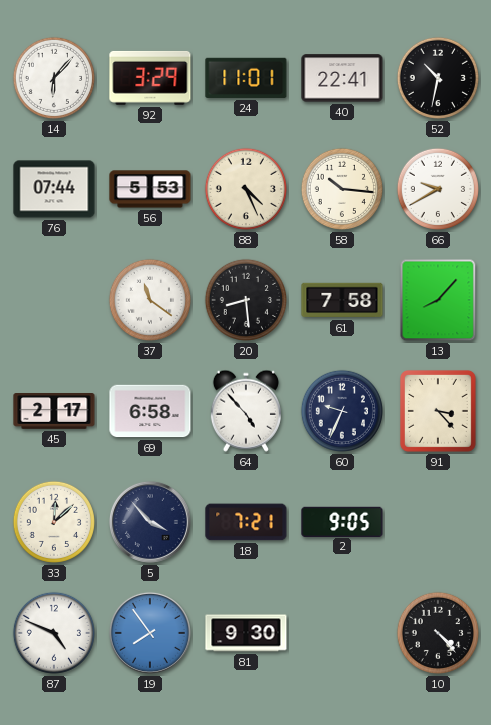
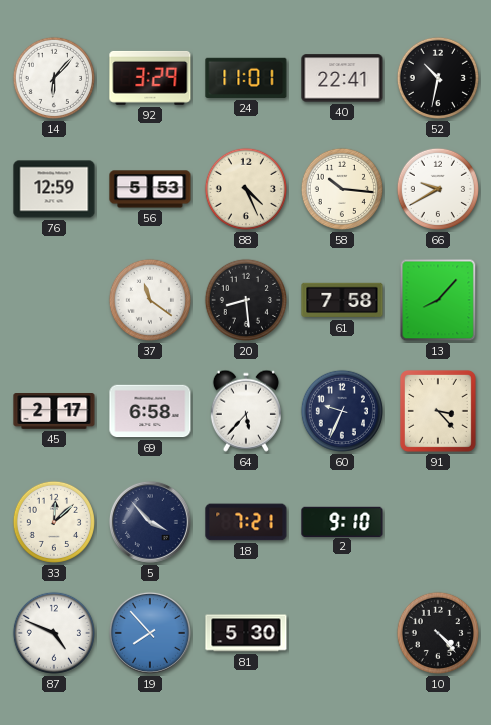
76: 07:44 -> 12:59 (54, 189)
64: 4:53 -> 5:37 (246, 411)
2: 9:05 -> 9:10 (342, 521)
19: 7:54 -> 7:53 (150, 633)
81: 9:30 -> 5:30 (246, 633)
